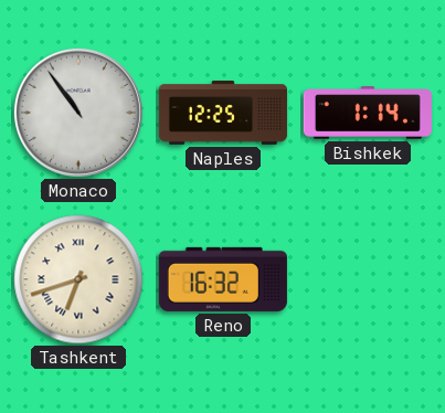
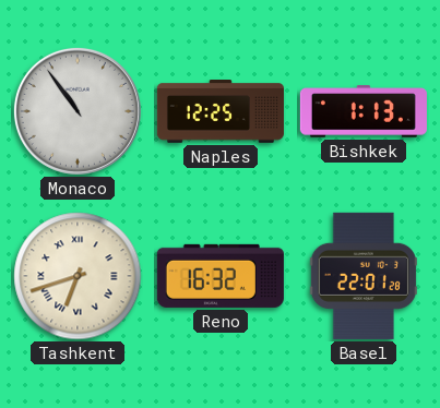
Bishkek: 1:14 -> 1:13 (364, 111)
Basel: none -> 22:01 (364, 276)
